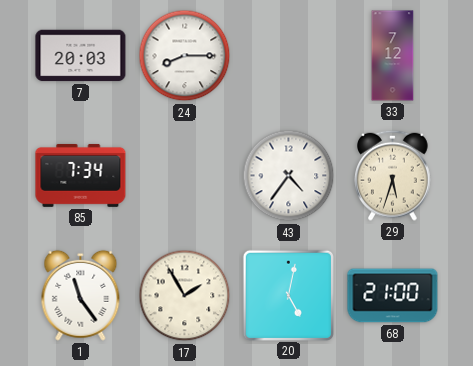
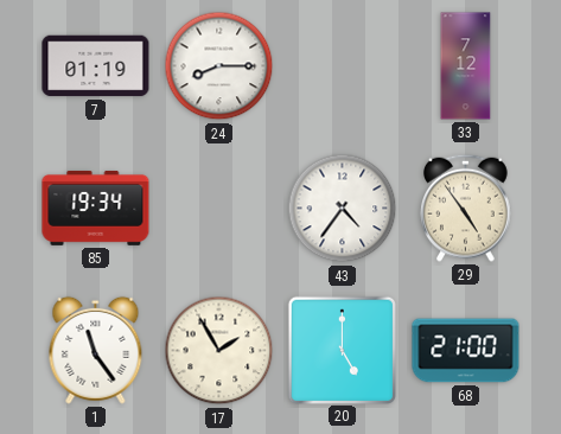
7: 20:03 -> 01:19 (96, 66)
85: 7:34 -> 19:34 (96, 208)
29: 5:33 -> 4:54 (466, 208)
20: 5:02 -> 5:00 (342, 350)
